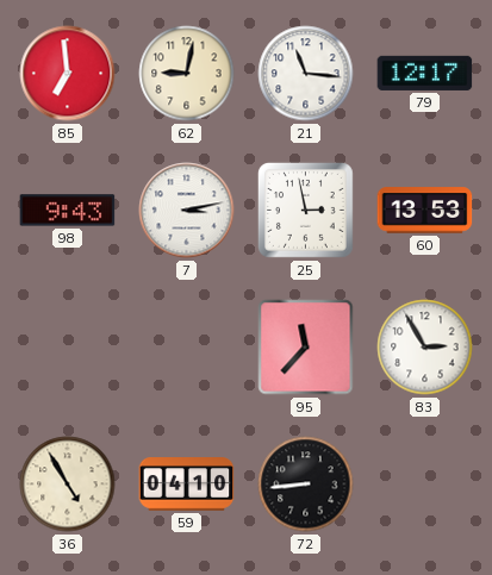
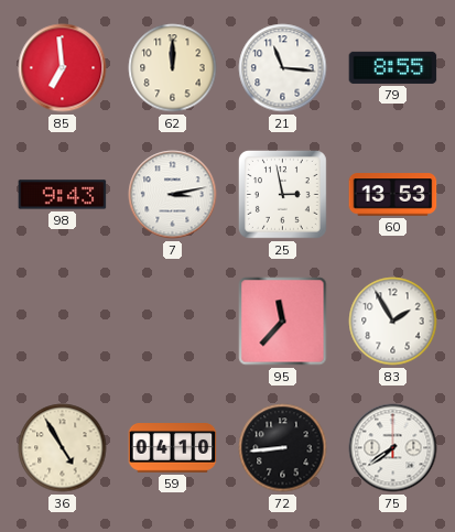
62: 9:02 -> 12:00 (173, 68)
79: 12:17 -> 8:55 (393, 67)
83: 2:55 -> 1:55 (393, 322)
75: none -> 7:39 (393, 448)
